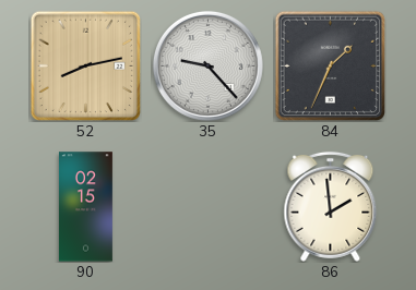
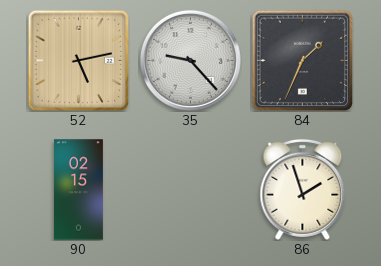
52: 8:13 -> 5:13 (78, 60)
86: 1:59 -> 1:57 (303, 189)
